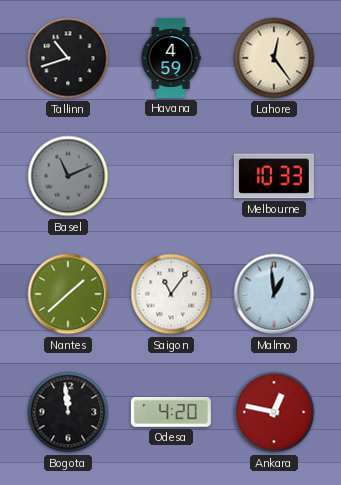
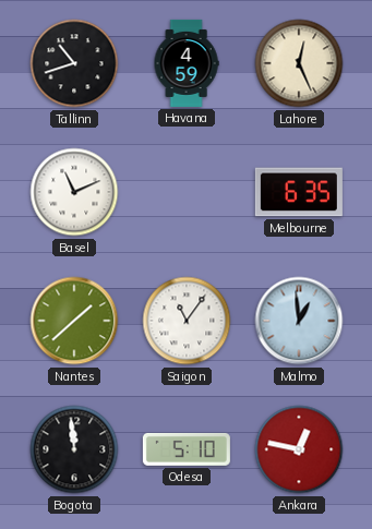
Lahore: 12:24 -> 12:26 (299, 63)
Basel dial: grey -> white (74, 192)
Melbourne: 10:33 -> 6:35 (299, 192)
Odesa: 4:20 -> 5:10 (187, 449)
